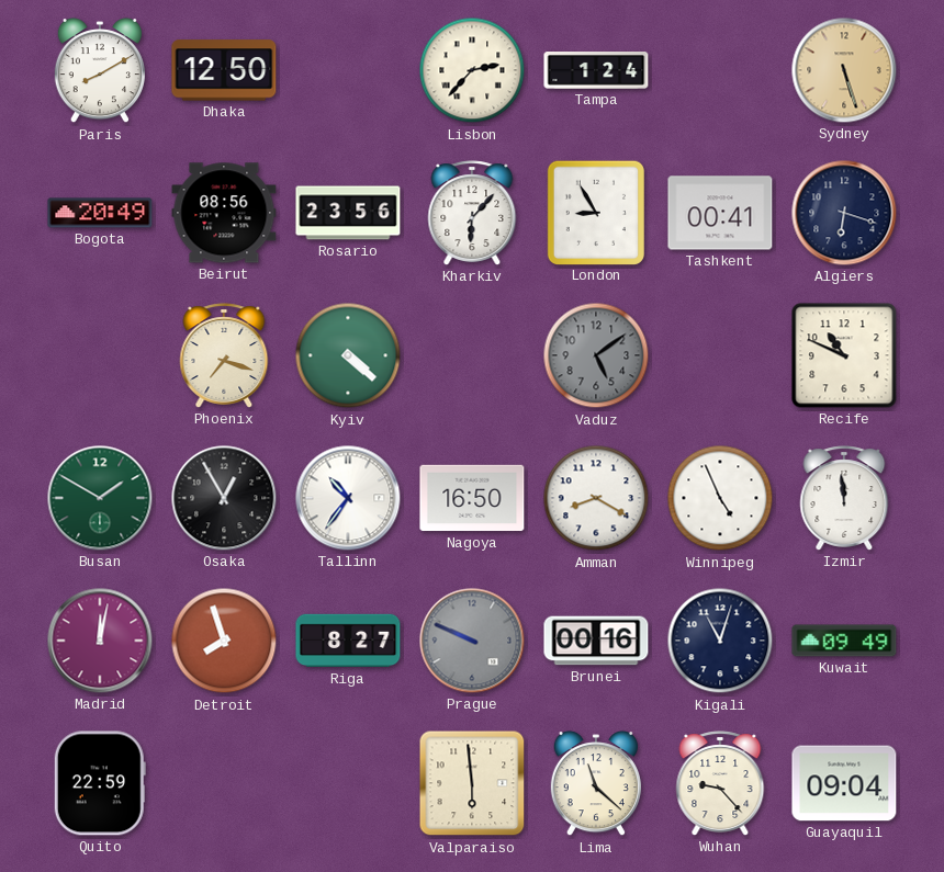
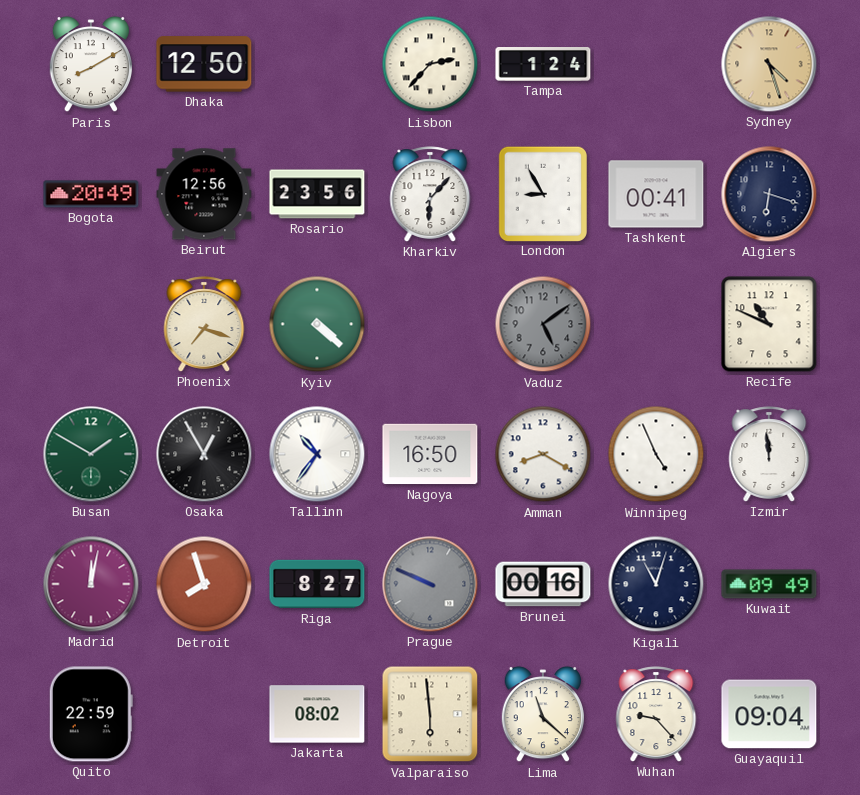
Sydney: 5:27 -> 4:27 (769, 64)
Beirut: 08:56 -> 12:56 (204, 194)
Jakarta: none -> 08:02 (317, 714)
